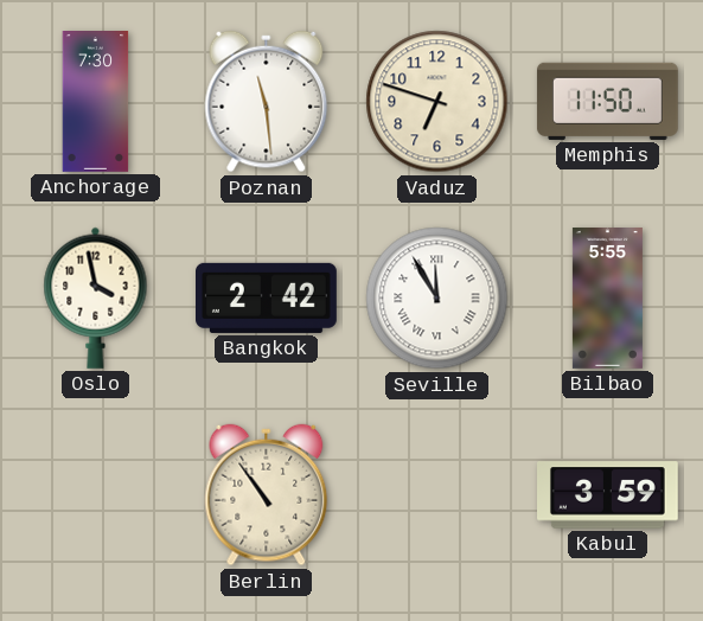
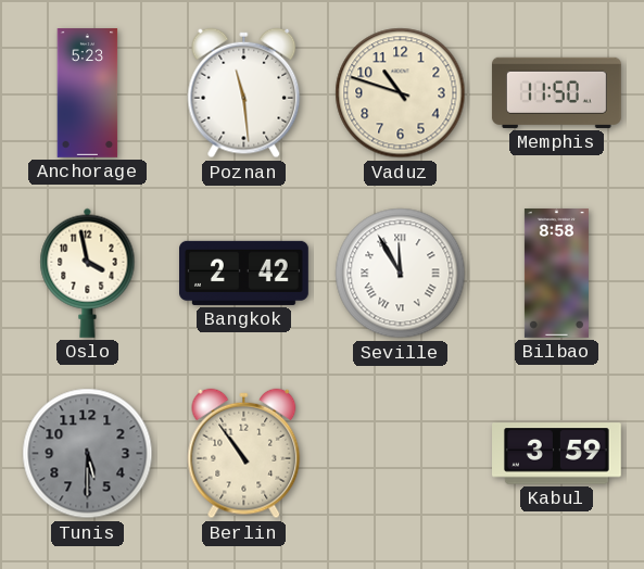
Anchorage: 7:30 -> 5:23 (88, 93)
Vaduz: 6:48 -> 10:48 (401, 93)
Bilbao: 5:55 -> 8:58 (556, 274)
Tunis: none -> 5:30 (88, 454)
